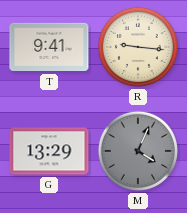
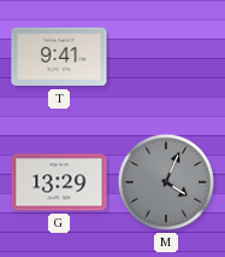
R: 9:16 -> none (138, 47)
